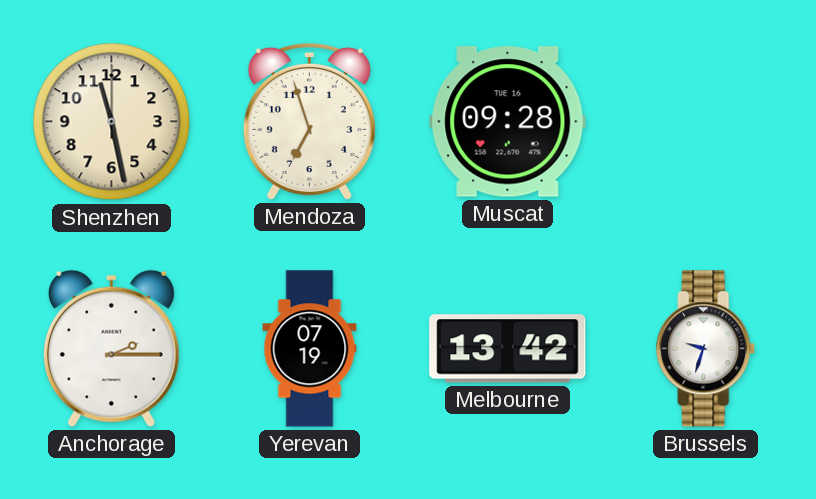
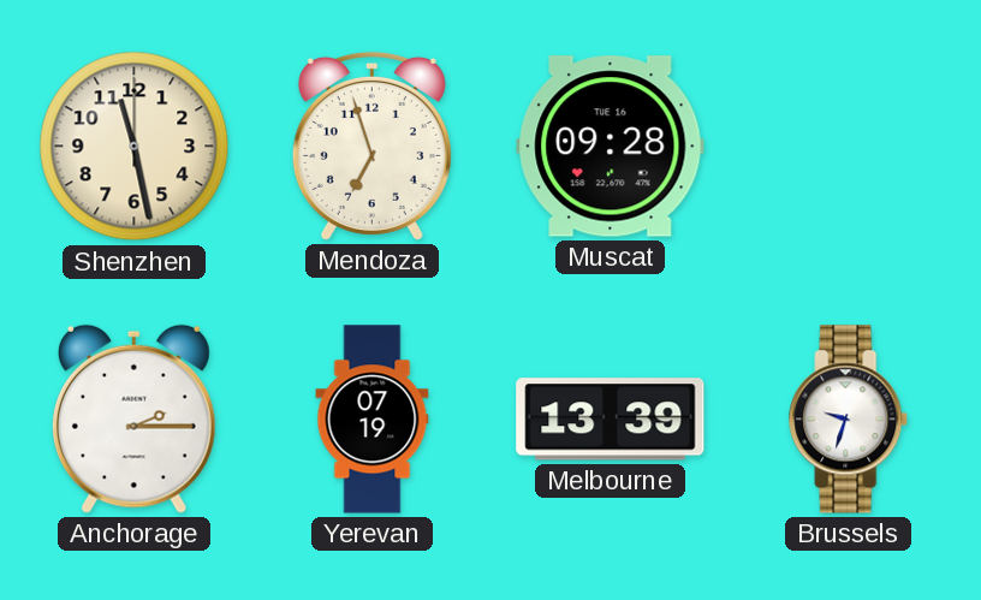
Melbourne: 13:42 -> 13:39 (611, 420)
